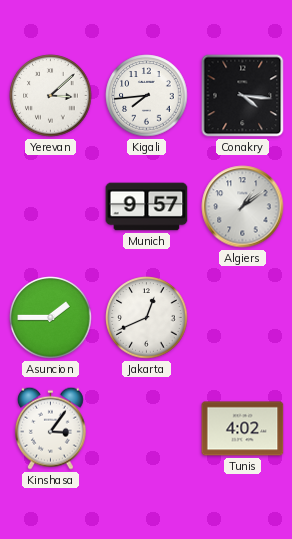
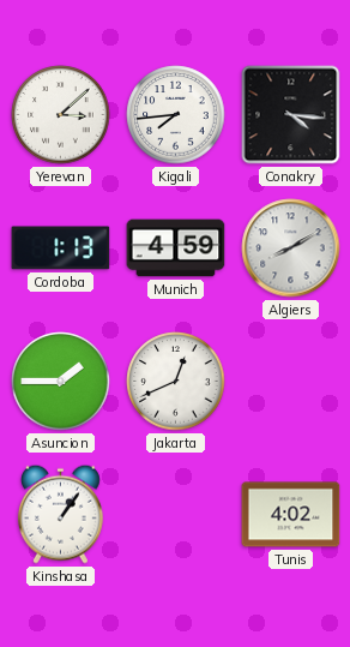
Cordoba: none -> 1:13 (61, 248)
Munich: 9:57 -> 4:59 (176, 248)
Algiers: 1:09 -> 8:10 (291, 248)
Kinshasa: 3:06 -> 1:06 (60, 514)
